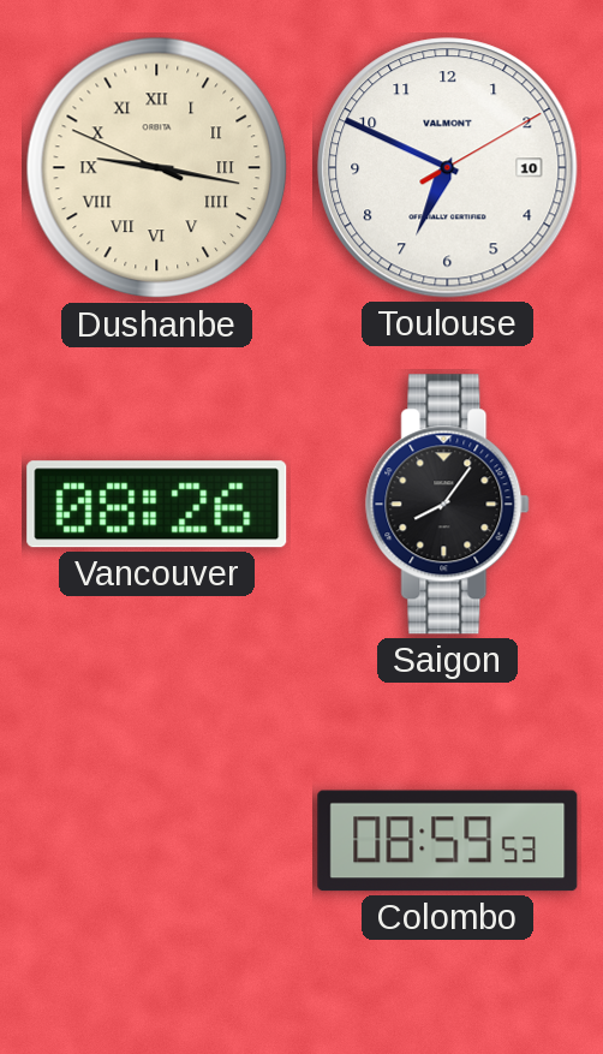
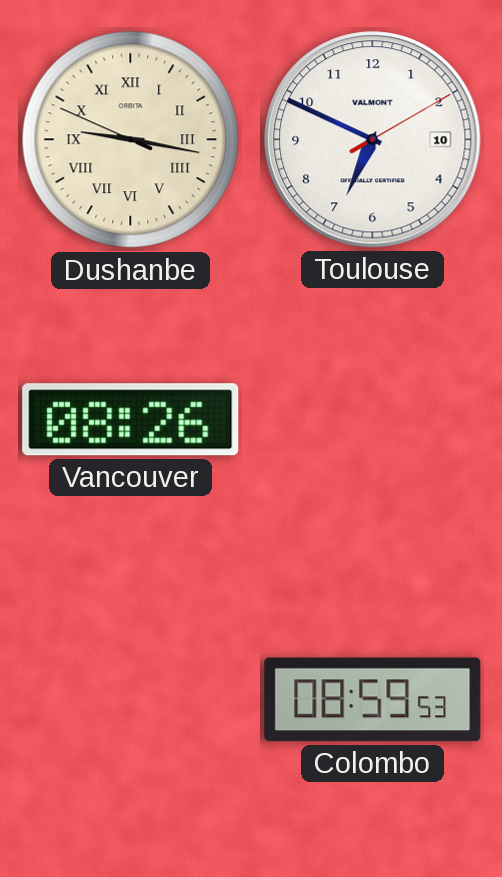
Saigon: 8:06 -> none (448, 505)
